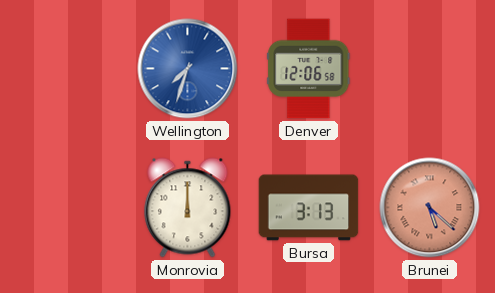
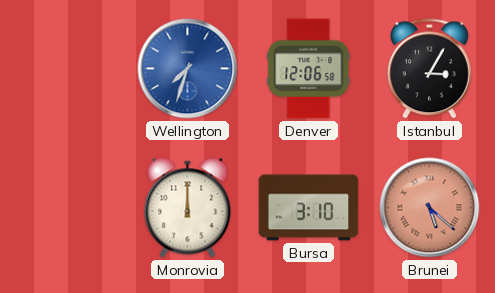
Istanbul: none -> 3:05 (430, 69)
Bursa: 3:13 -> 3:10 (309, 208)
